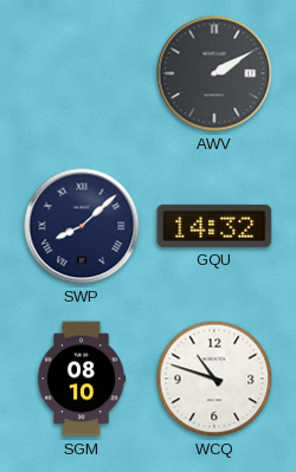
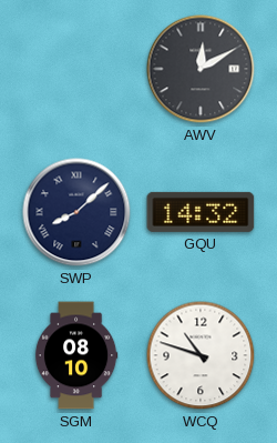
AWV: 2:10 -> 12:10 (201, 69)
